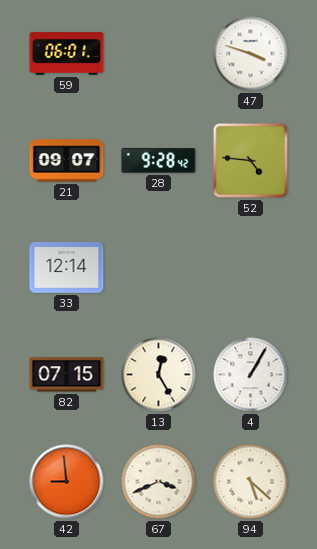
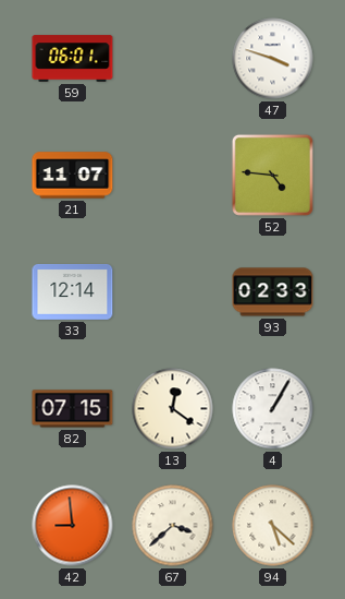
21: 09:07 -> 11:07 (73, 176)
28: 9:28 -> none (159, 161)
93: none -> 02:33 (273, 292)
13: 12:25 -> 12:21 (173, 409)
67: 3:41 -> 3:38 (173, 526)
